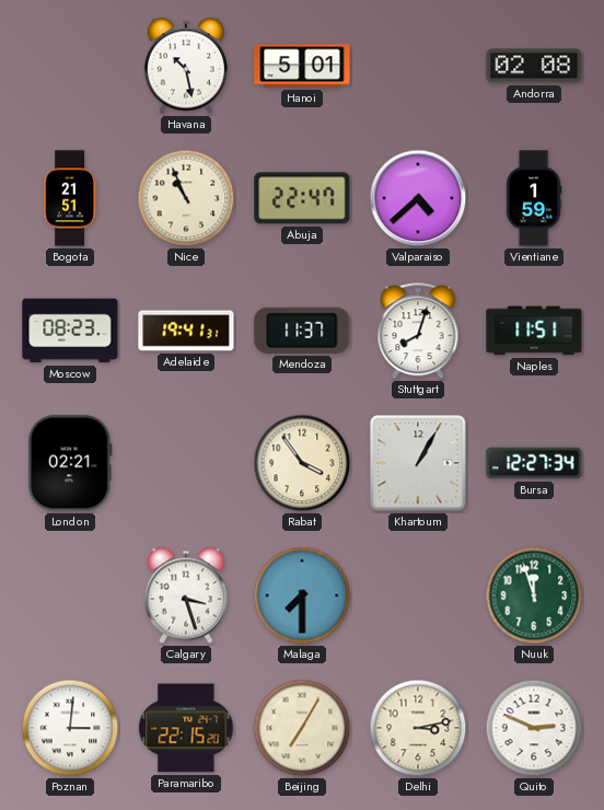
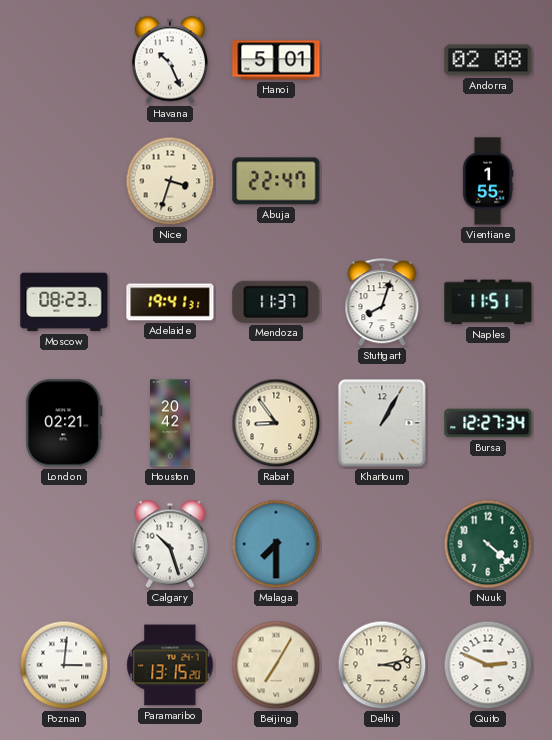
Havana: 10:28 -> 10:26 (170, 60)
Bogota: 21:51 -> none (69, 198)
Nice: 10:56 -> 3:33 (170, 181)
Valparaiso: 4:38 -> none (418, 198)
Vientiane: 1:59 -> 1:55 (488, 181)
Houston: none -> 20:42 (171, 423)
Rabat: 3:54 -> 8:54 (276, 423)
Calgary: 3:27 -> 10:27 (170, 544)
Nuuk: 11:57 -> 4:22 (488, 544)
Paramaribo: 22:15 -> 13:15 (170, 665)
